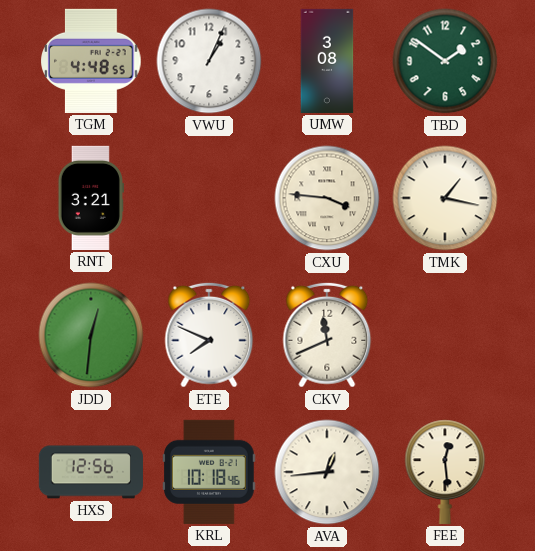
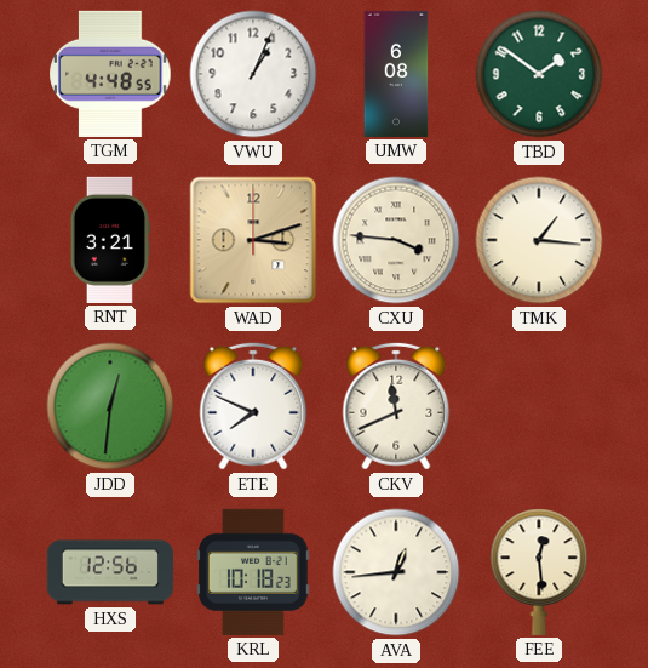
UMW: 3:08 -> 6:08 (396, 74)
WAD: none -> 3:12 (253, 240)
TMK: 1:17 -> 1:16 (539, 240)
KRL: 10:18:46 -> 10:18:23 (254, 572)
